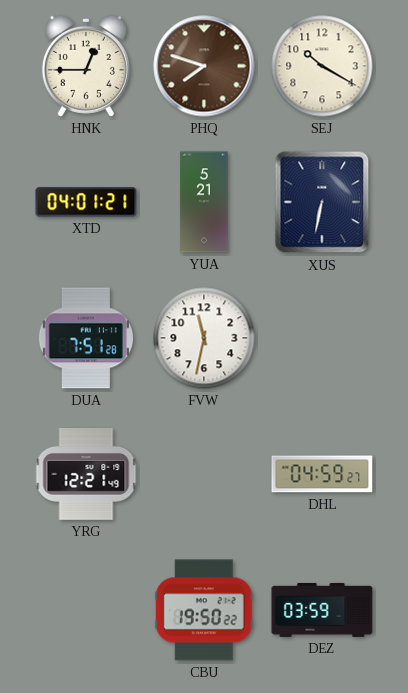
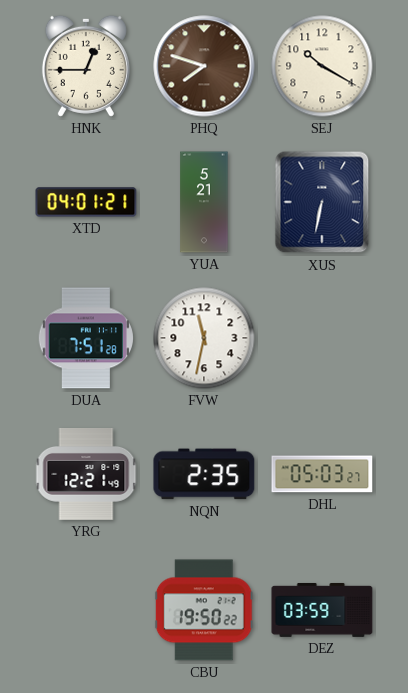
NQN: none -> 2:35 (204, 474)
DHL: 04:59 -> 05:03 (322, 474)
